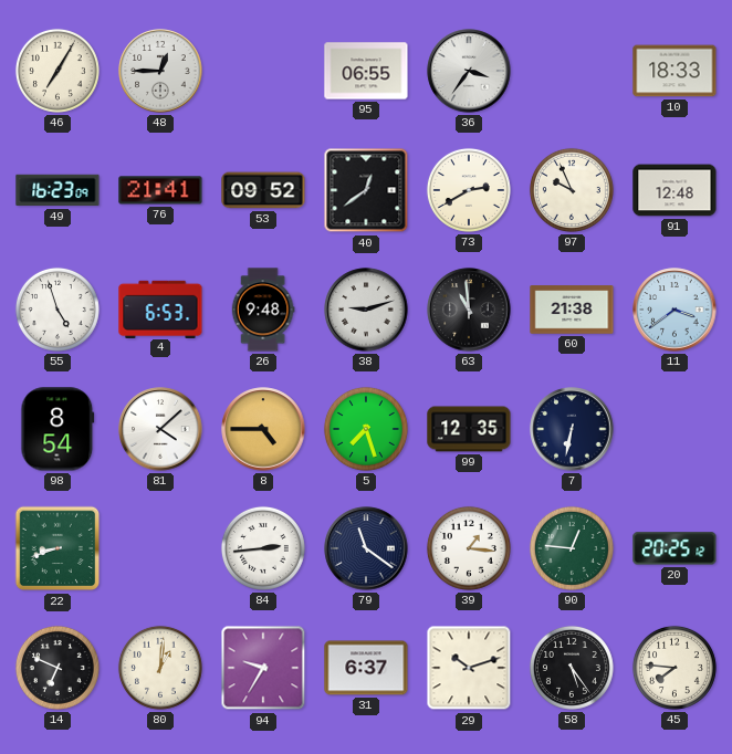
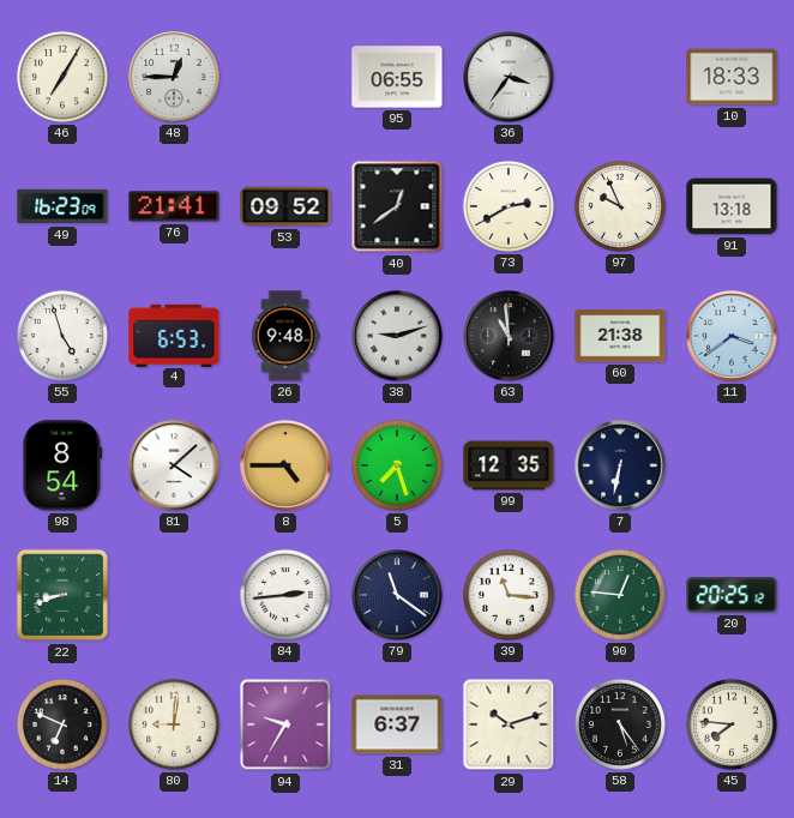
91: 12:48 -> 13:18 (732, 206)
39: 1:16 -> 11:16 (509, 595)
80: 1:01 -> 9:01 (174, 724)
